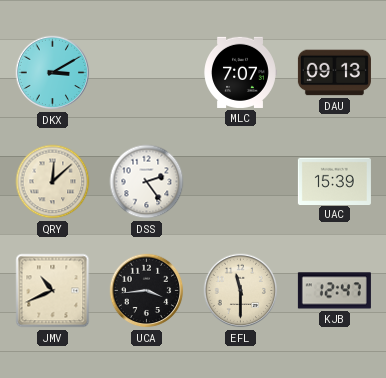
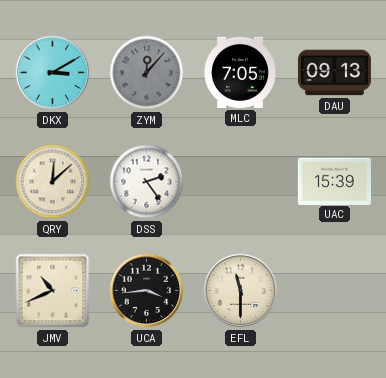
ZYM: none -> 12:07 (147, 73)
MLC: 7:07 -> 7:05 (240, 72)
KJB: 12:47 -> none (334, 291)
